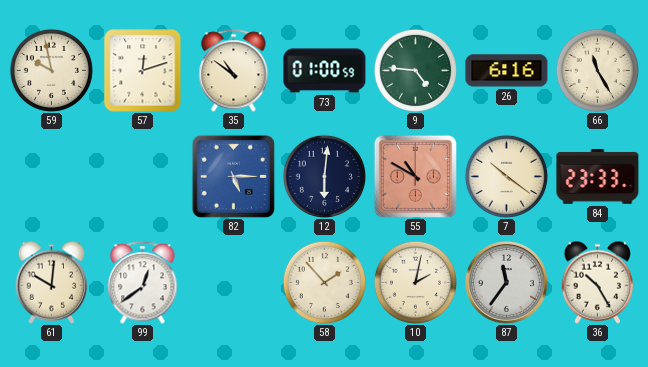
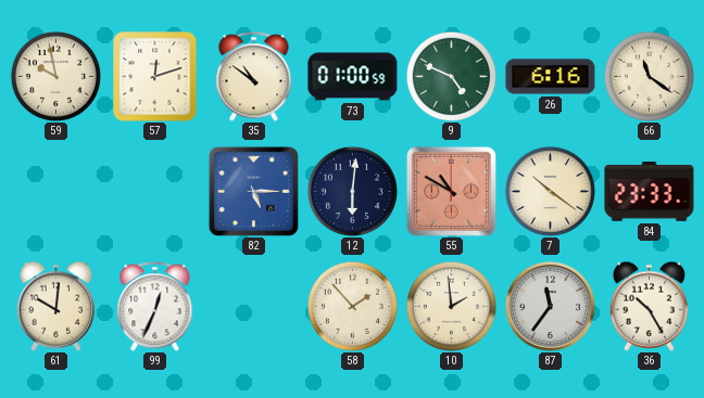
9: 4:46 -> 4:49 (451, 76)
66: 11:25 -> 11:21 (649, 76)
99: 12:39 -> 12:34 (155, 307)
10: 2:02 -> 1:59 (451, 306)
